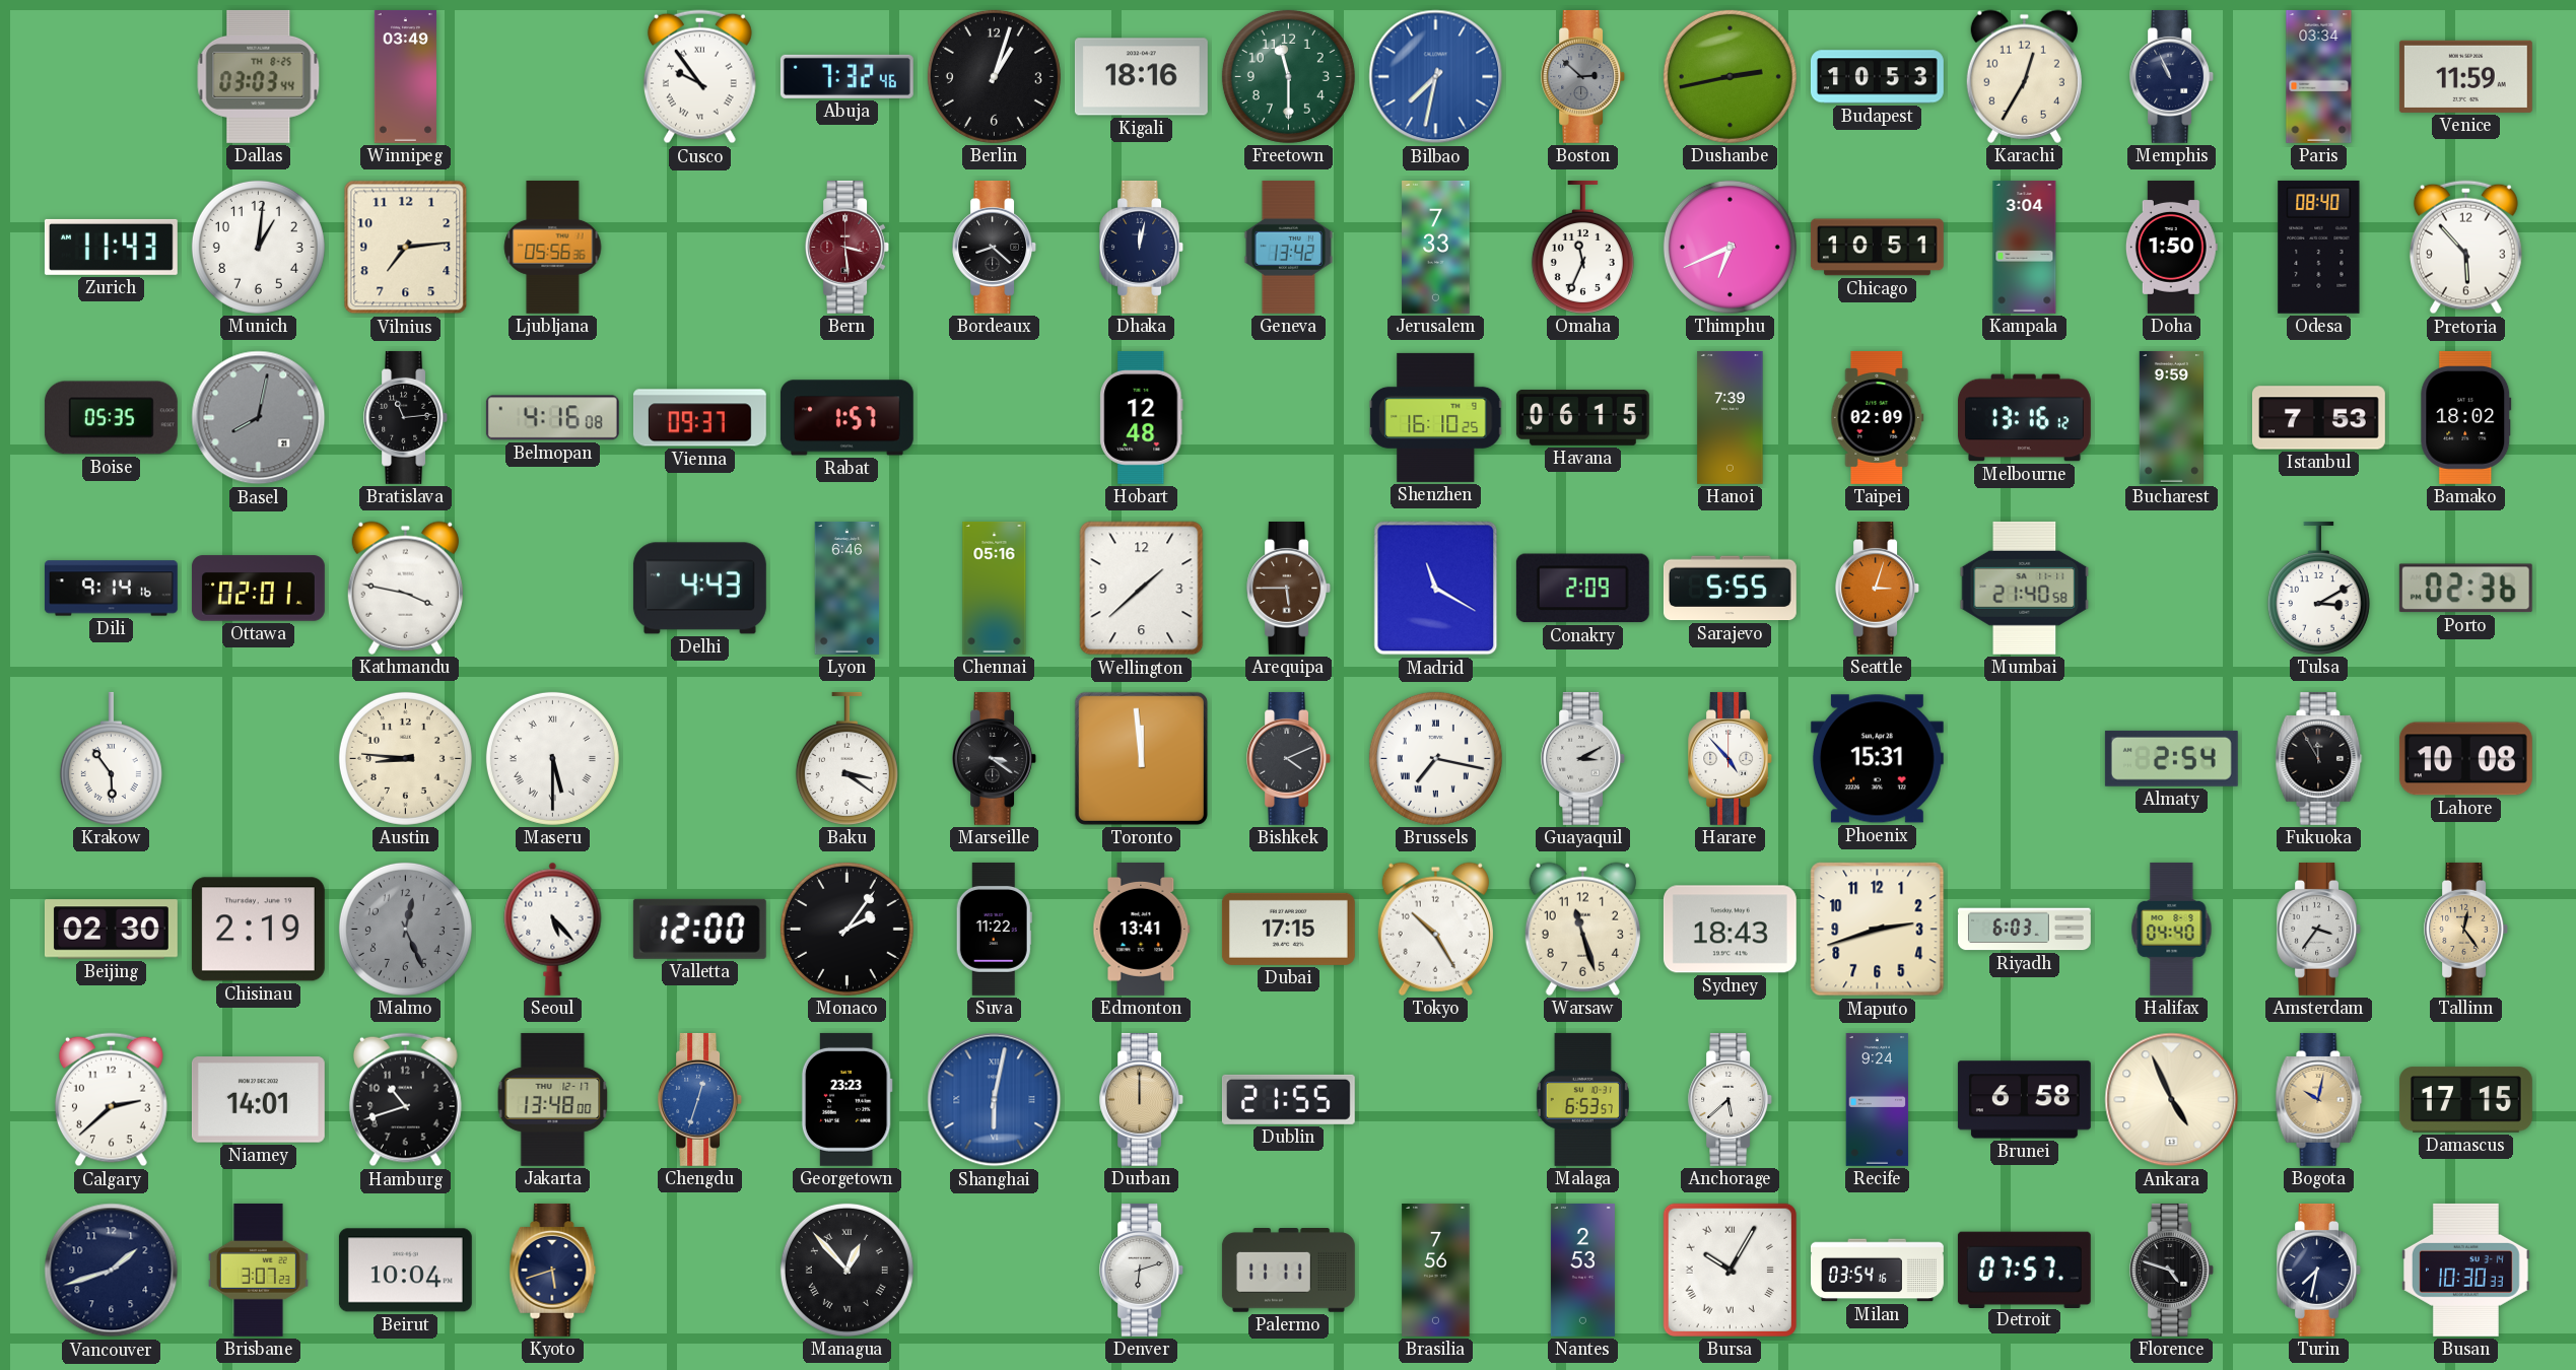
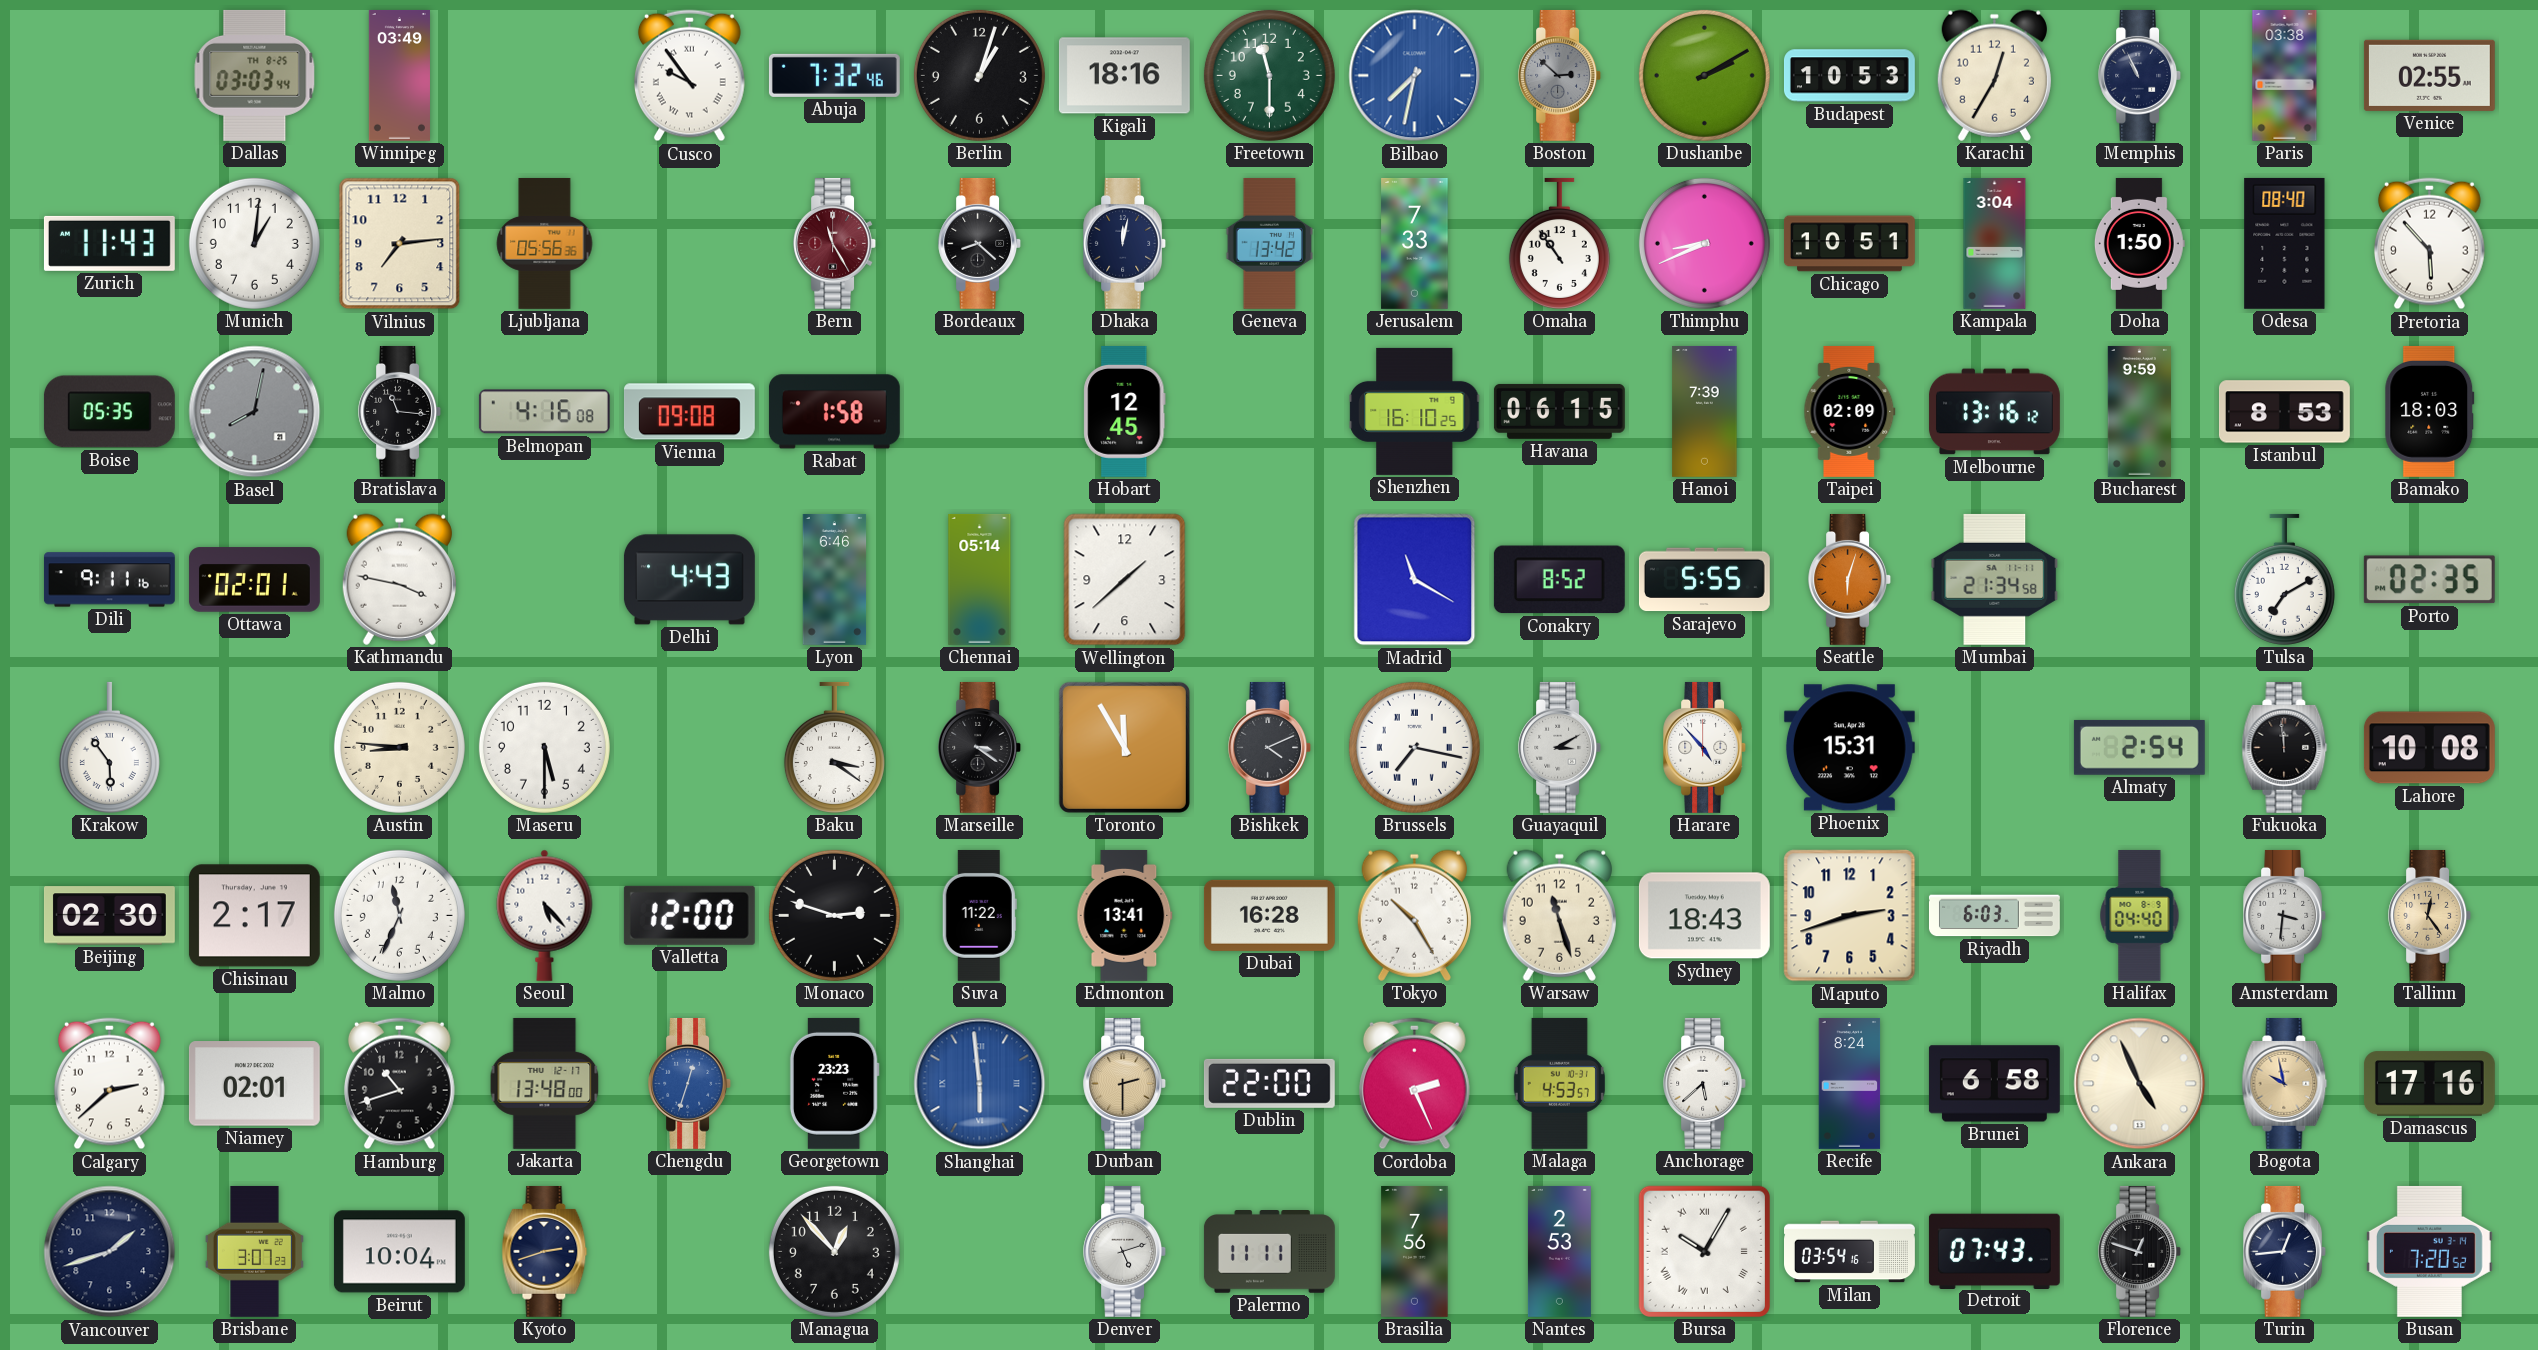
Dushanbe: 2:43 -> 2:10 (1704, 75)
Paris: 03:34 -> 03:38 (2285, 75)
Venice: 11:59 -> 02:55 (2429, 75)
Bern: 3:29 -> 11:25 (835, 243)
Omaha: 11:34 -> 10:54 (1559, 243)
Thimphu: 6:41 -> 8:41 (1704, 243)
Bratislava: 11:14 -> 11:16 (400, 411)
Vienna: 09:37 -> 09:08 (689, 412)
Rabat: 1:57 -> 1:58 (834, 412)
Hobart: 12:48 -> 12:45 (1125, 411)
Istanbul: 7:53 -> 8:53 (2284, 412)
Bamako: 18:02 -> 18:03 (2430, 411)
Dili: 9:14 -> 9:11 (109, 580)
Chennai: 05:16 -> 05:14 (980, 579)
Arequipa: 5:45 -> none (1289, 588)
Conakry: 2:09 -> 8:52 (1559, 580)
Seattle: 3:03 -> 6:03 (1850, 579)
Mumbai: 21:40 -> 21:34 (1995, 579)
Tulsa: 3:10 -> 7:10 (2284, 579)
Porto: 02:36 -> 02:35 (2429, 580)
Maseru numerals: Roman -> Arabic (544, 747)
Toronto: 11:59 -> 11:55 (1124, 747)
Fukuoka: 11:55 -> 11:59 (2285, 747)
Chisinau: 2:19 -> 2:17 (254, 916)
Malmo: 12:26 -> 11:34 (399, 915)
Malmo dial: grey -> white (399, 915)
Monaco: 2:06 -> 2:48 (834, 915)
Dubai: 17:15 -> 16:28 (1269, 915)
Amsterdam: 3:36 -> 3:31 (2285, 915)
Niamey: 14:01 -> 02:01 (254, 1084)
Shanghai: 6:02 -> 5:59 (980, 1084)
Durban: 12:00 -> 2:30 (1125, 1083)
Dublin: 21:55 -> 22:00 (1269, 1083)
Cordoba: none -> 2:26 (1414, 1084)
Malaga: 6:53 -> 4:53 (1559, 1083)
Recife: 9:24 -> 8:24 (1850, 1083)
Bogota: 10:02 -> 9:58 (2285, 1083)
Damascus: 17:15 -> 17:16 (2429, 1084)
Kyoto: 5:42 -> 2:42 (545, 1251)
Managua numerals: Roman -> Arabic (834, 1251)
Denver: 6:12 -> 5:12 (1125, 1251)
Detroit: 07:57 -> 07:43 (1994, 1251)
Florence: 4:48 -> 12:48 (2140, 1251)
Turin: 7:32 -> 12:44 (2285, 1251)
Busan: 10:30 -> 7:20 (2429, 1251)
